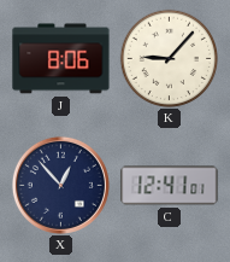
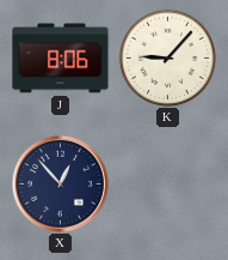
C: 12:41 -> none (170, 186)
